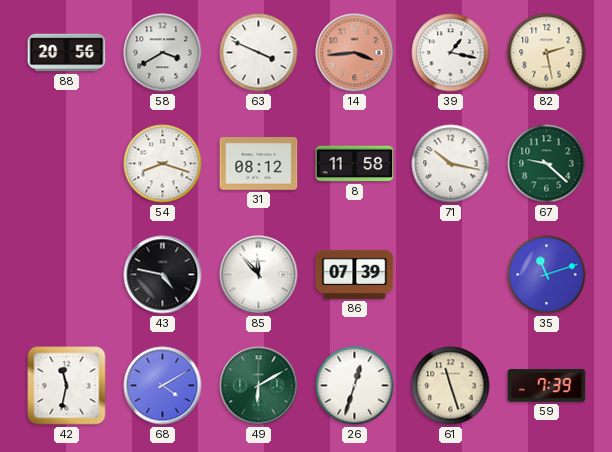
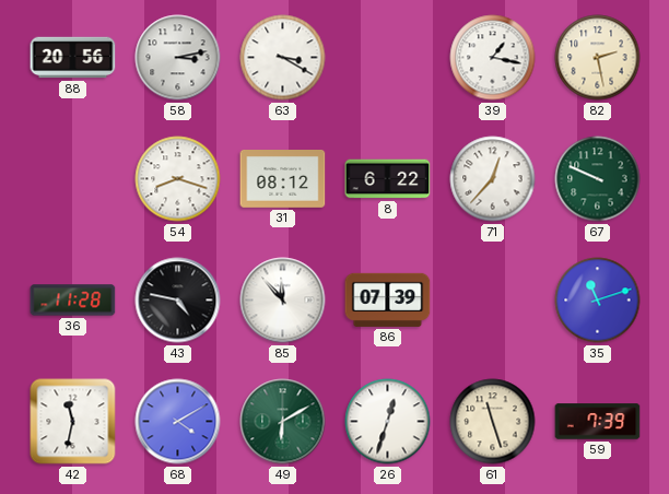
58: 3:40 -> 3:13 (178, 58)
63: 3:49 -> 3:20 (283, 58)
14: 3:44 -> none (355, 53)
8: 11:58 -> 6:22 (388, 179)
71: 10:17 -> 12:37 (493, 179)
67: 9:22 -> 9:49 (598, 179)
36: none -> 11:28 (73, 301)
